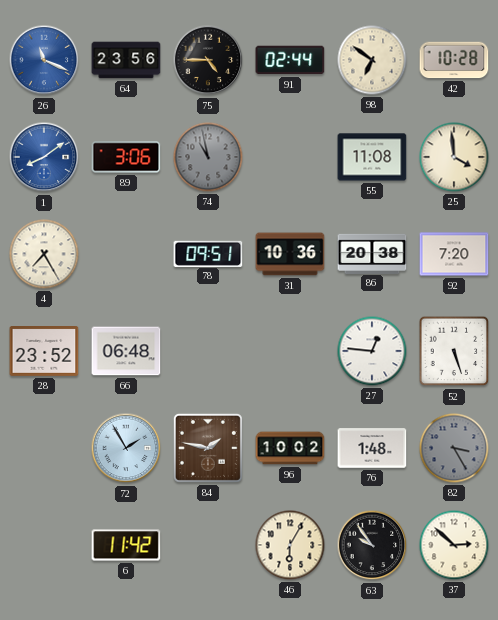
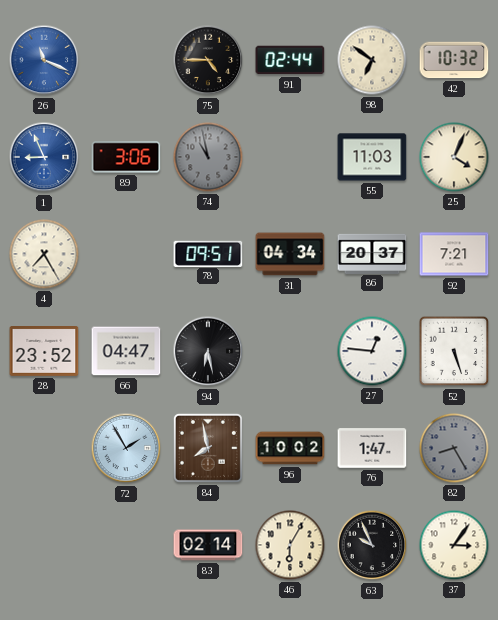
64: 23:56 -> none (126, 60)
42: 10:28 -> 10:32 (454, 60)
1: 8:09 -> 8:56 (44, 157)
55: 11:08 -> 11:03 (372, 157)
25: 3:59 -> 4:04 (454, 157)
31: 10:36 -> 04:34 (290, 254)
86: 20:38 -> 20:37 (372, 253)
92: 7:20 -> 7:21 (454, 254)
66: 06:48 -> 04:47 (126, 351)
94: none -> 6:28 (208, 351)
84: 1:47 -> 7:58 (208, 448)
76: 1:48 -> 1:47 (372, 448)
82: 3:25 -> 8:25 (454, 448)
6: 11:42 -> none (126, 545)
83: none -> 02:14 (208, 545)
63: 9:54 -> 9:56 (372, 545)
37: 2:52 -> 3:06 (454, 545)
